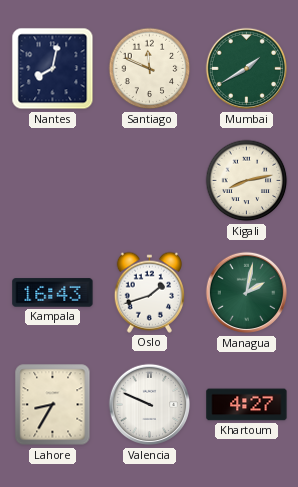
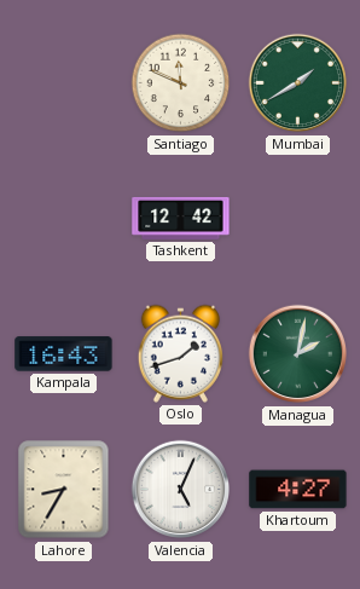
Nantes: 8:02 -> none (53, 69)
Tashkent: none -> 12:42 (181, 218)
Kigali: 8:13 -> none (247, 181)
Valencia: 9:49 -> 5:04 (181, 490)
